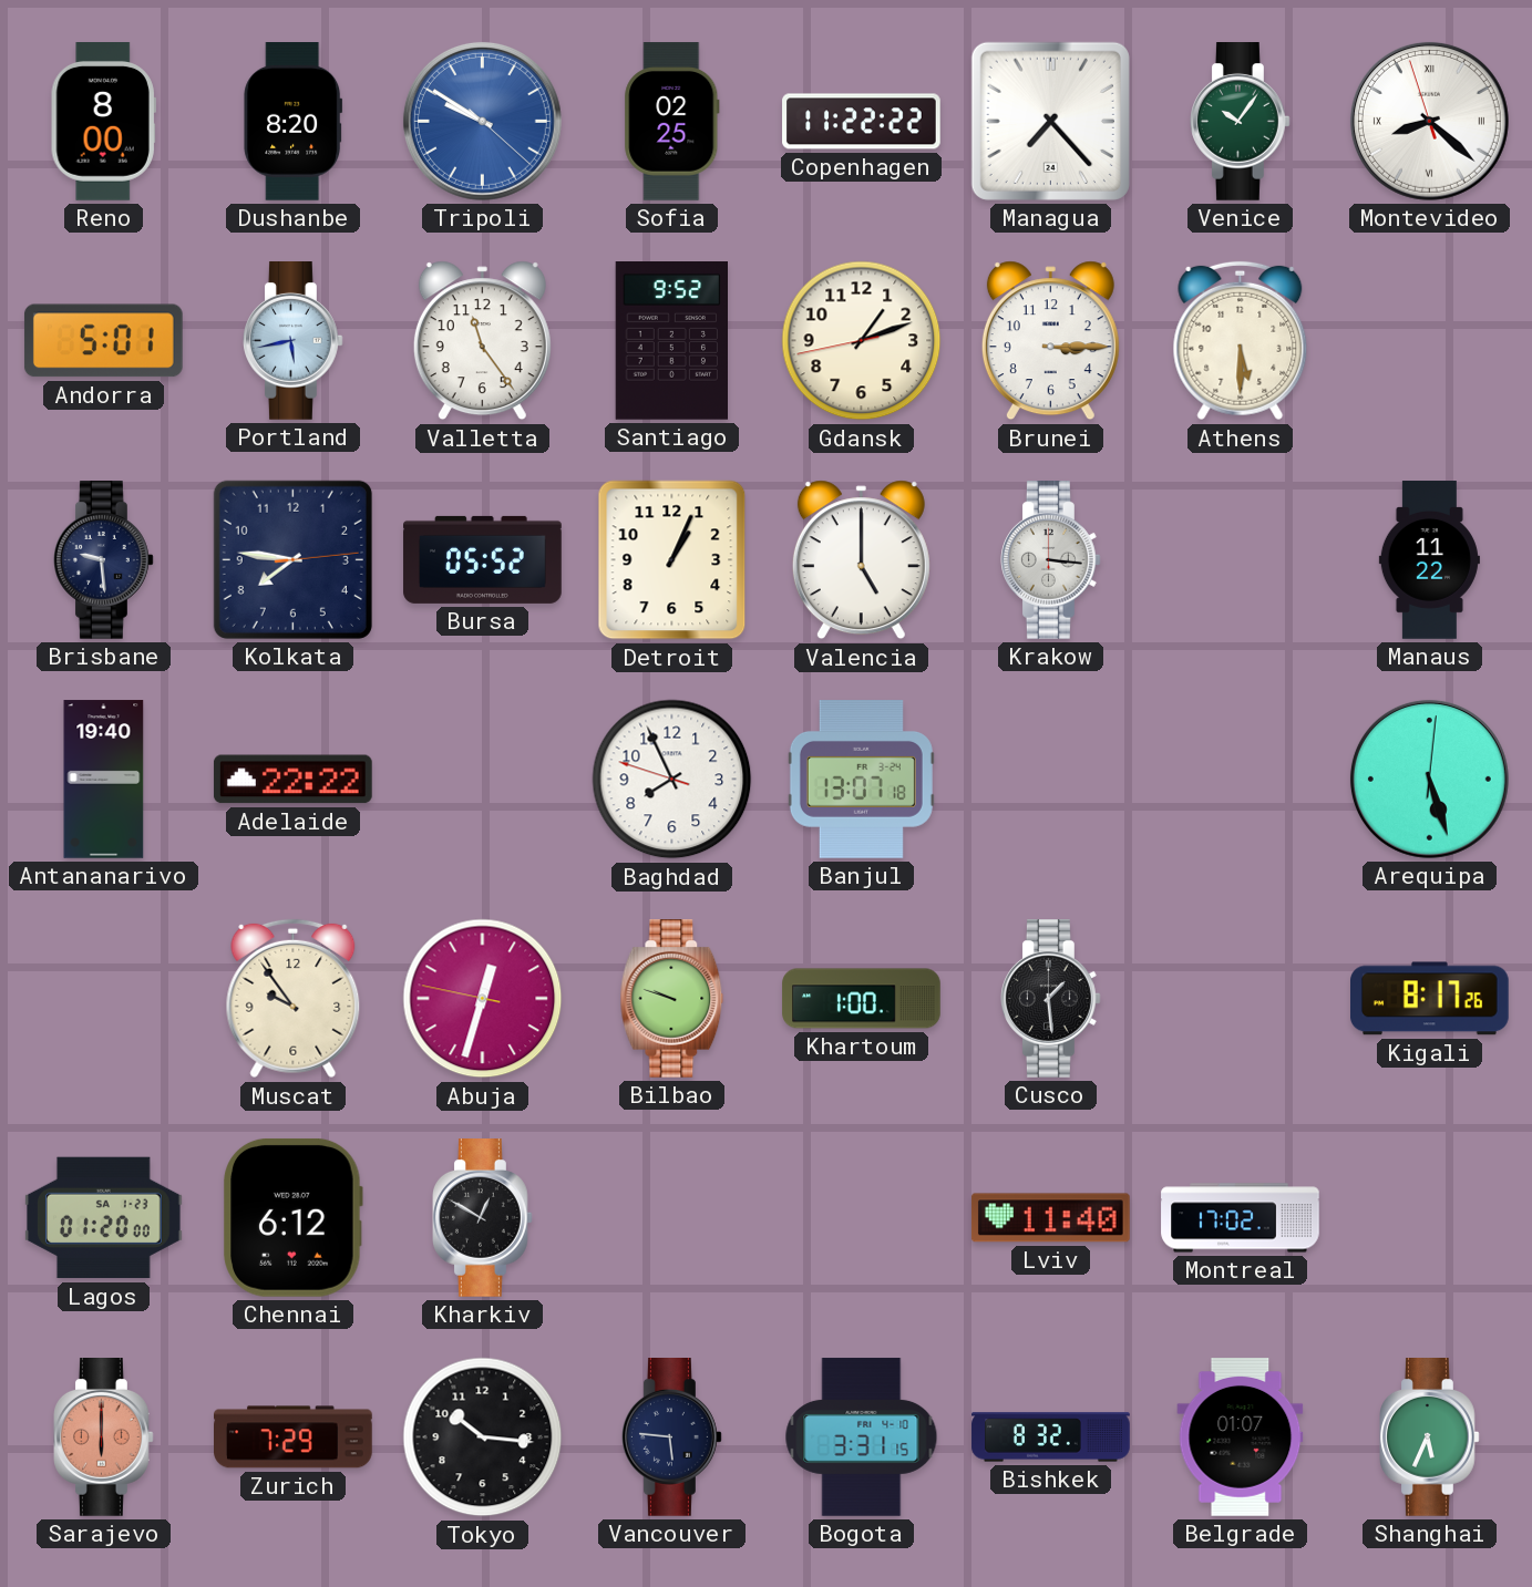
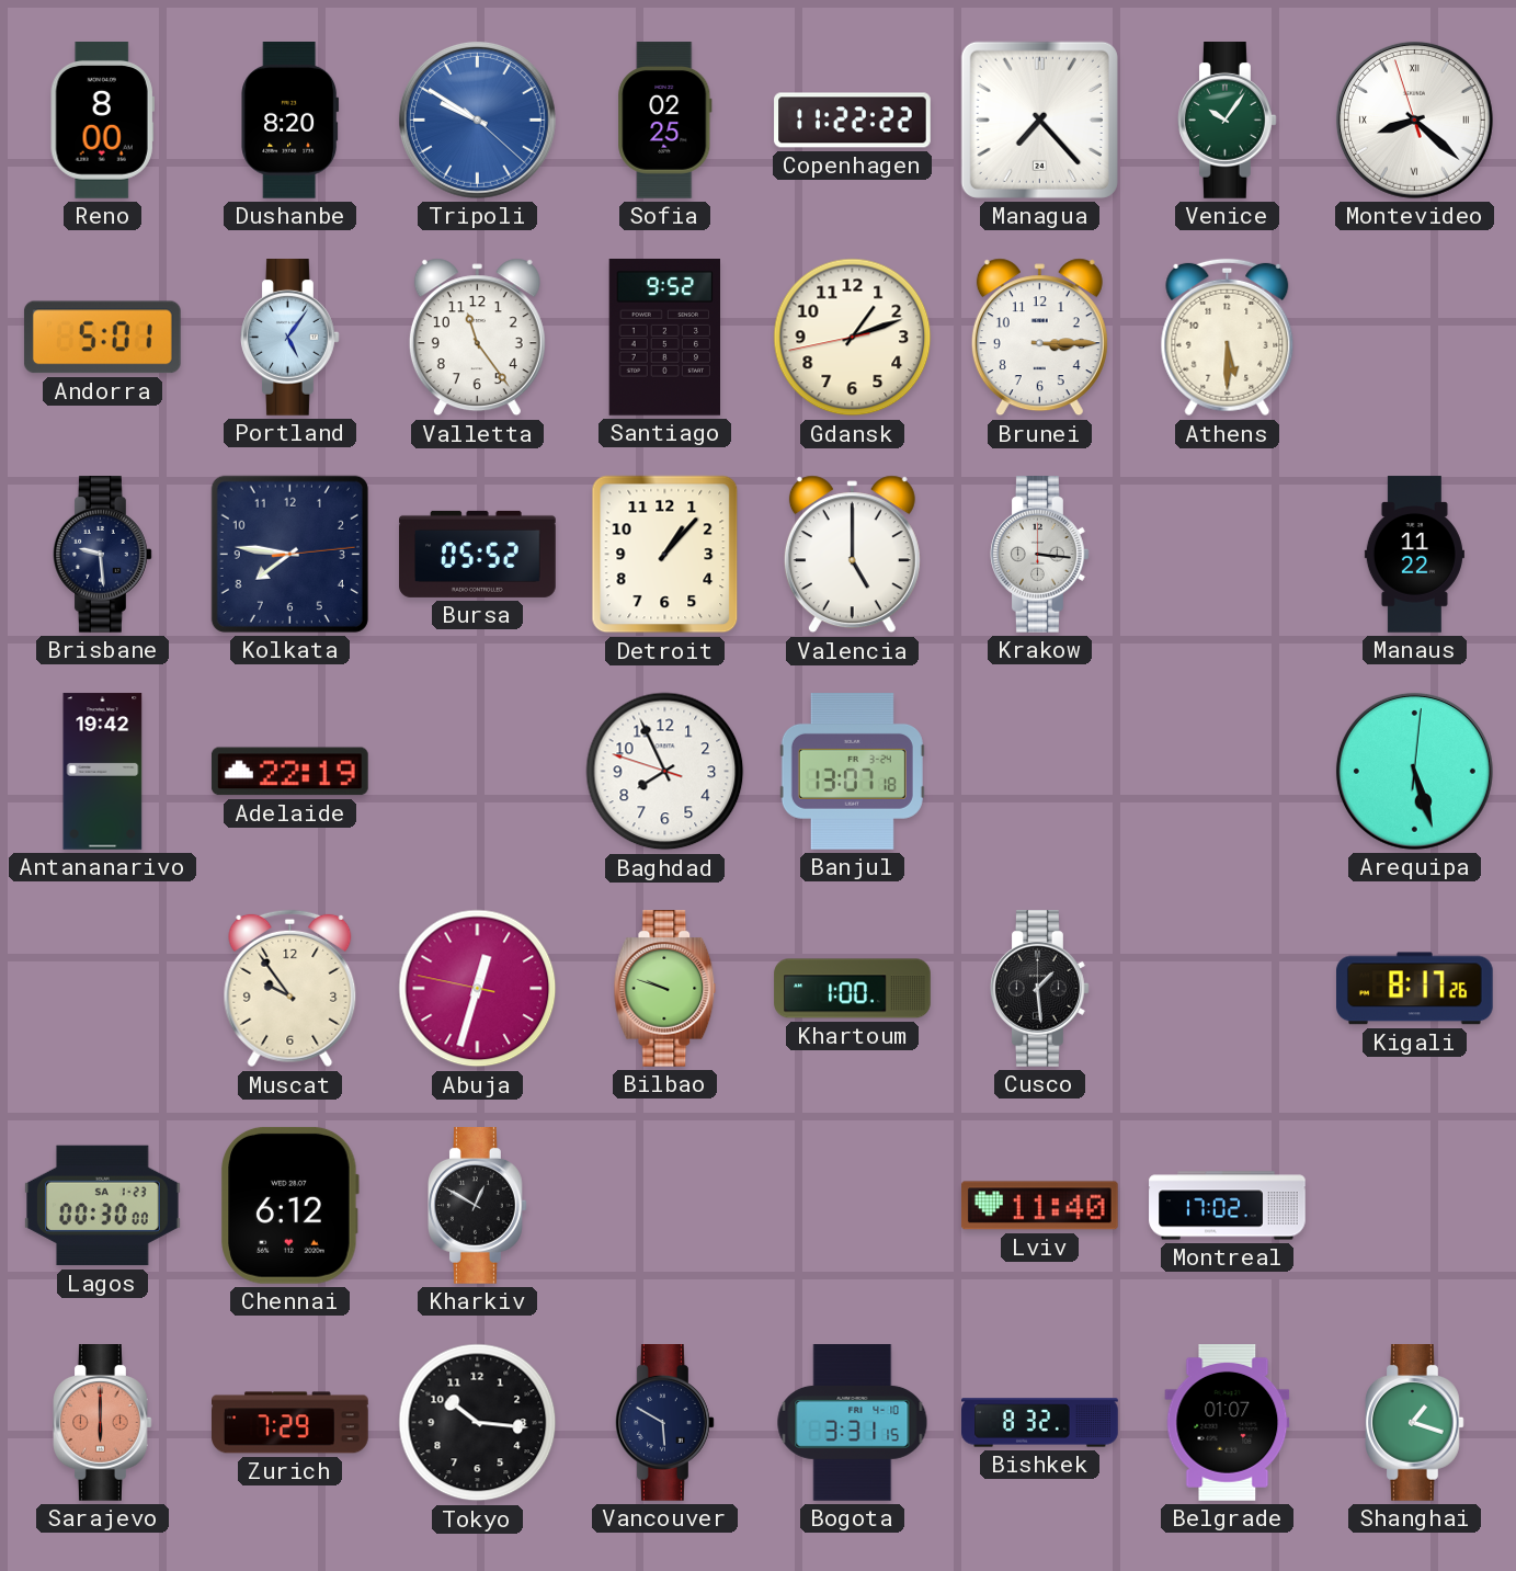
Portland: 5:43 -> 5:06 (290, 338)
Detroit: 1:04 -> 1:07 (665, 555)
Antananarivo: 19:40 -> 19:42 (103, 772)
Adelaide: 22:22 -> 22:19 (289, 772)
Lagos: 01:20 -> 00:30 (103, 1206)
Vancouver: 5:46 -> 5:50 (665, 1423)
Shanghai: 5:34 -> 1:18 (1415, 1423)
